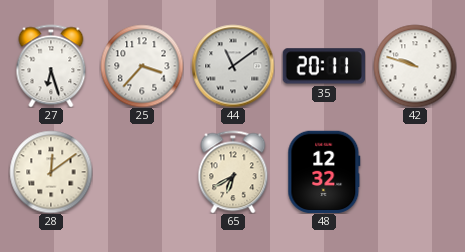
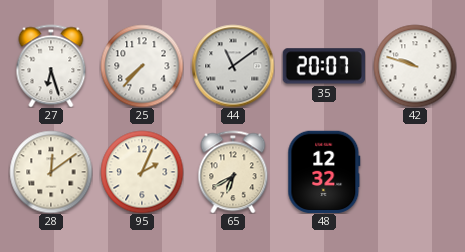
25: 3:37 -> 7:37 (142, 66)
35: 20:11 -> 20:07 (323, 66)
95: none -> 2:04 (142, 172)
